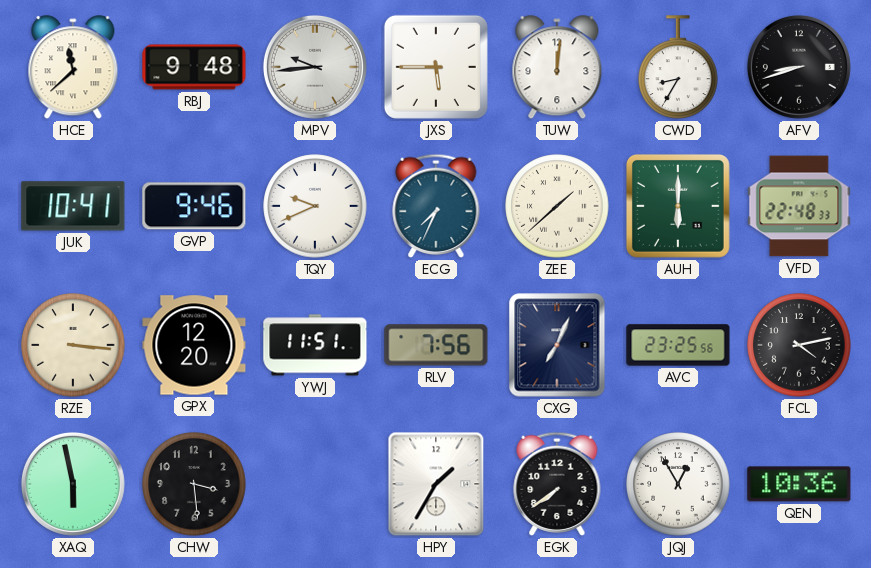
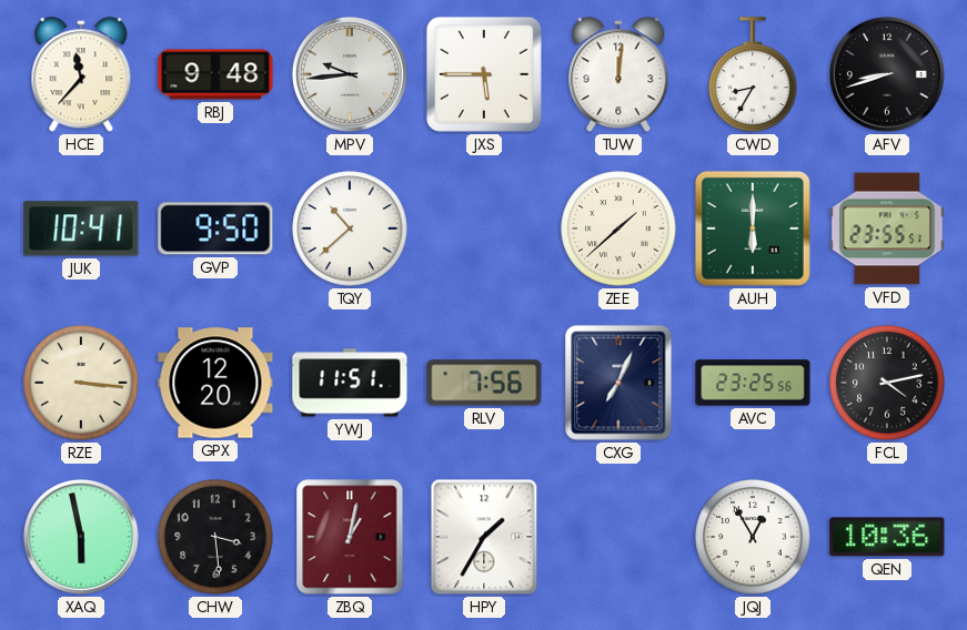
HCE: 11:38 -> 11:37 (81, 75)
GVP: 9:46 -> 9:50 (215, 228)
TQY: 9:41 -> 10:38 (350, 228)
ECG: 7:34 -> none (436, 206)
VFD: 22:48 -> 23:55 (887, 228)
ZBQ: none -> 1:02 (350, 537)
EGK: 7:39 -> none (557, 484)
